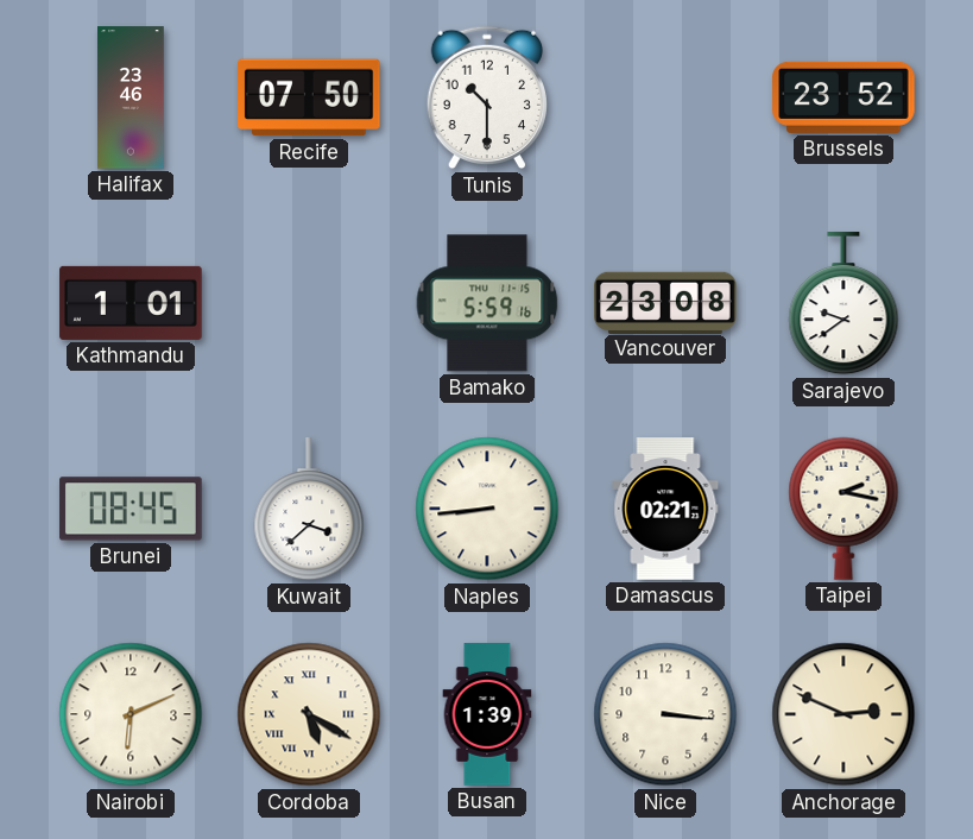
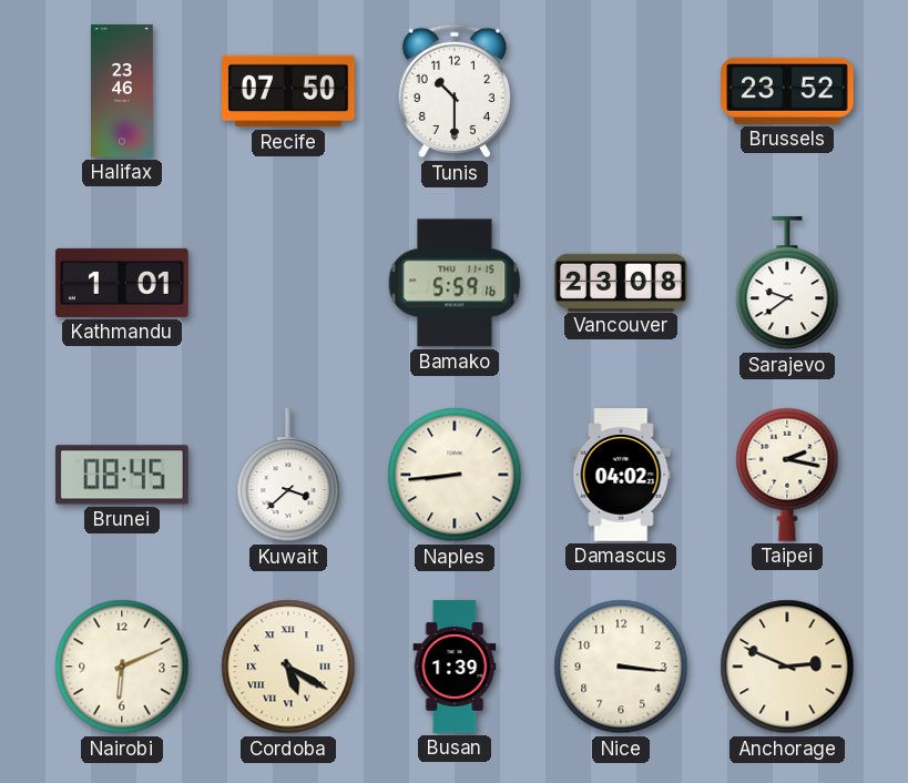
Damascus: 02:21 -> 04:02 (621, 475)
